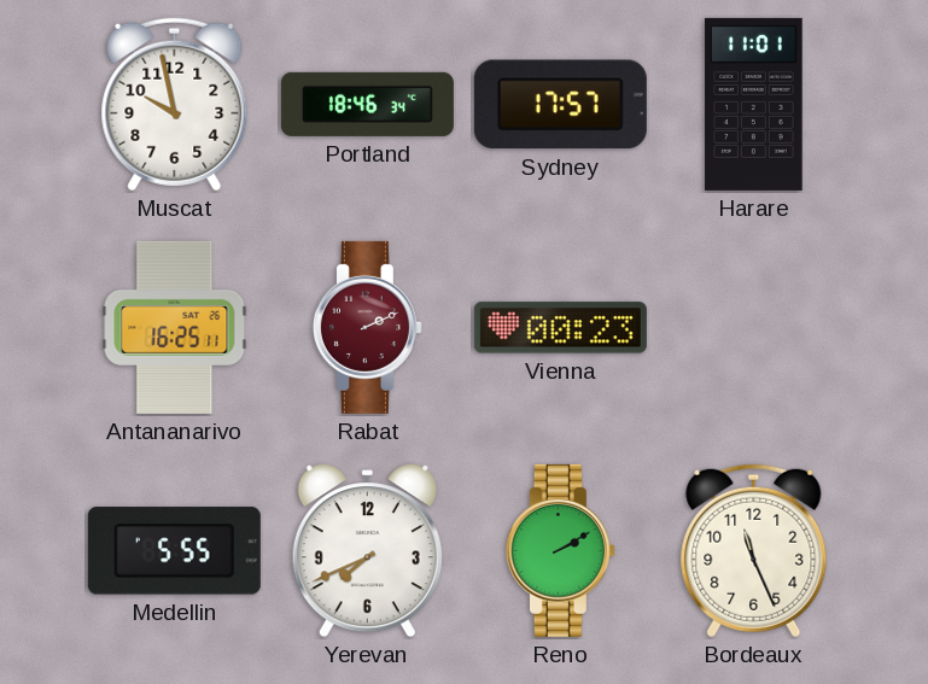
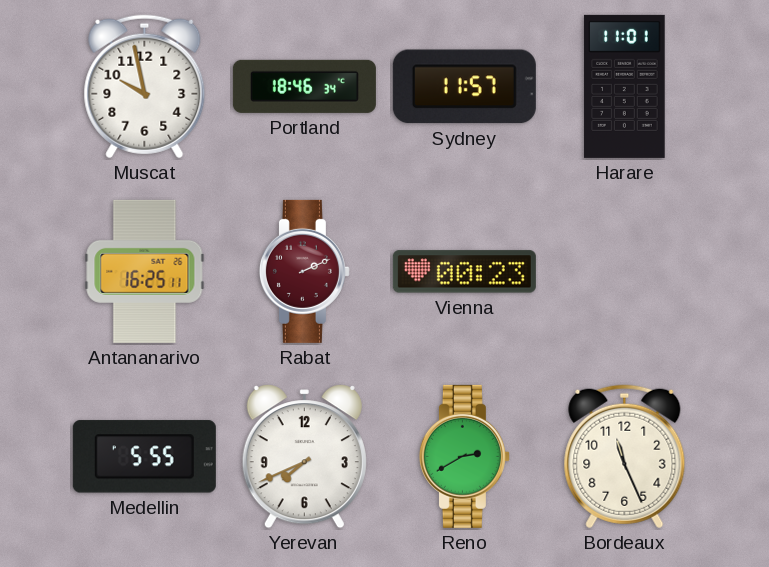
Sydney: 17:57 -> 11:57 (464, 87)
Reno: 2:10 -> 2:40 (464, 456)
